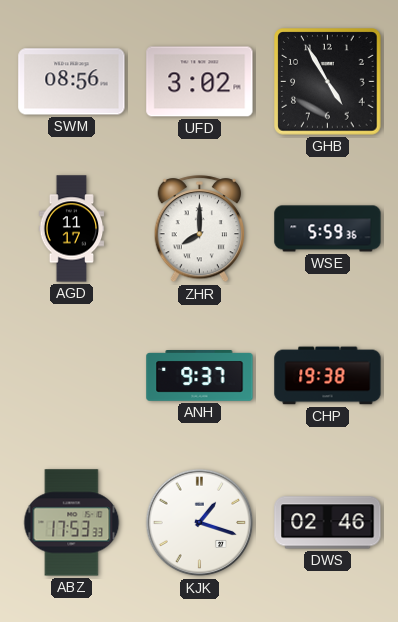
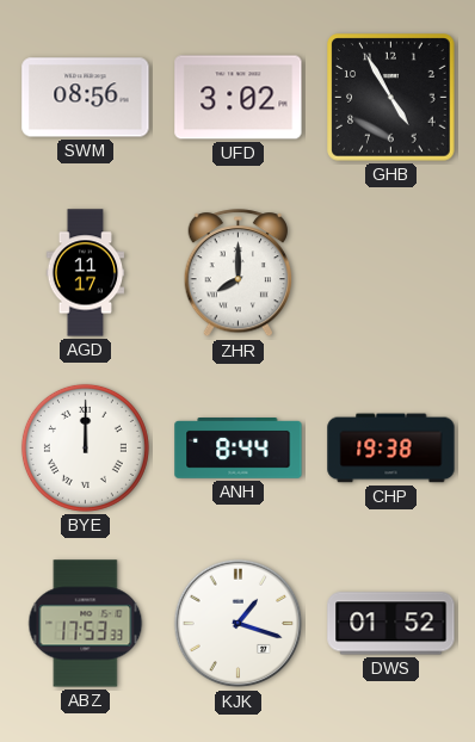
WSE: 5:59 -> none (328, 229)
BYE: none -> 12:00 (85, 447)
ANH: 9:37 -> 8:44 (239, 449)
DWS: 02:46 -> 01:52 (391, 624)
